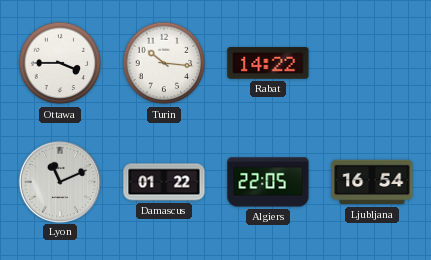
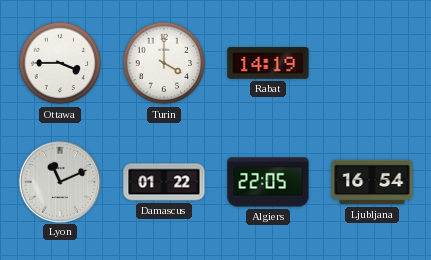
Turin: 10:16 -> 4:00 (164, 63)
Rabat: 14:22 -> 14:19 (268, 63)
